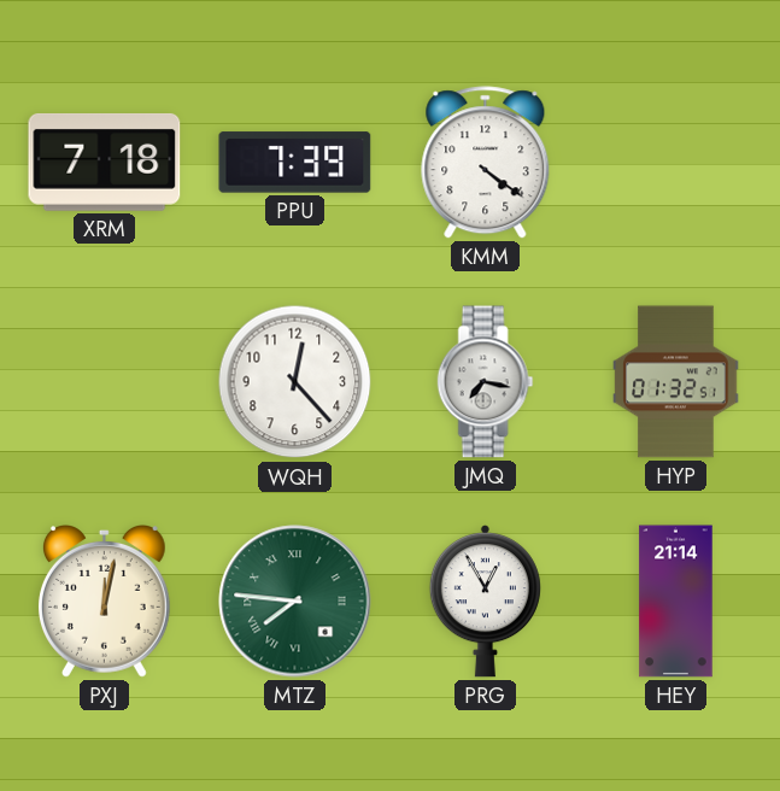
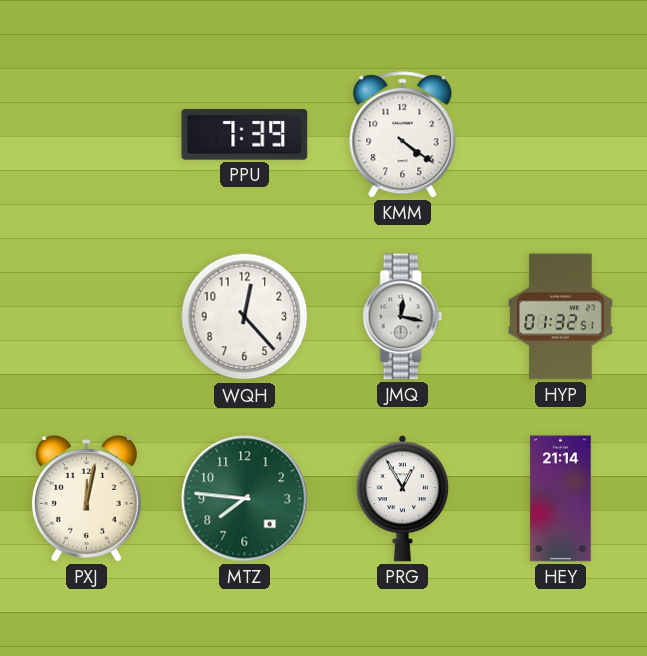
XRM: 7:18 -> none (105, 162)
JMQ: 7:17 -> 12:17 (403, 317)
MTZ numerals: Roman -> Arabic (245, 499)
